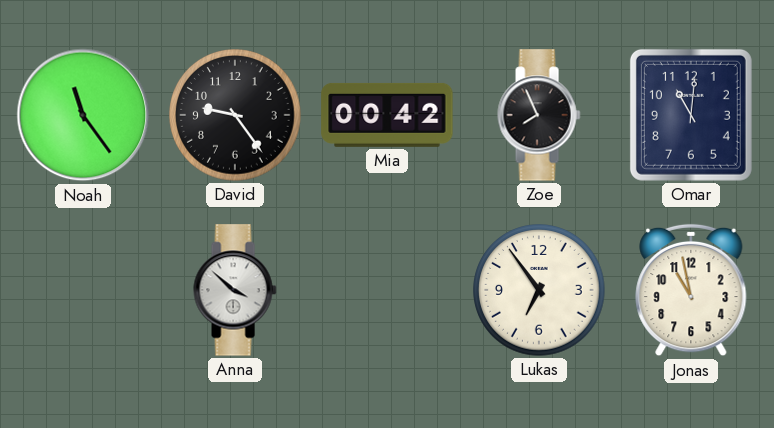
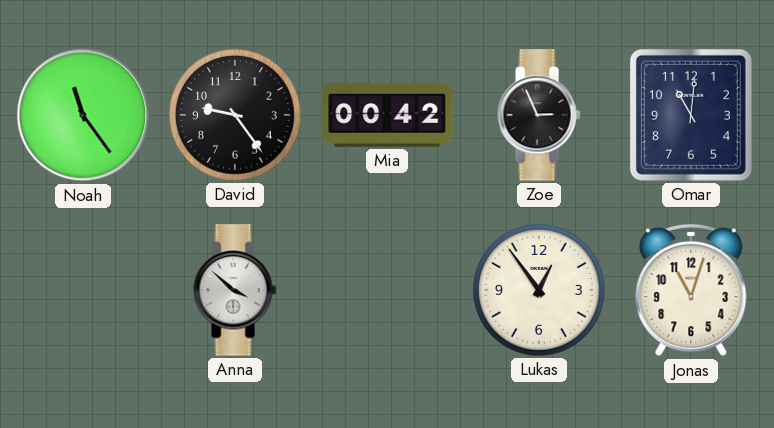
Zoe: 7:56 -> 2:56 (539, 115)
Lukas: 6:54 -> 12:54 (539, 290)
Jonas: 10:58 -> 11:03 (691, 290)
